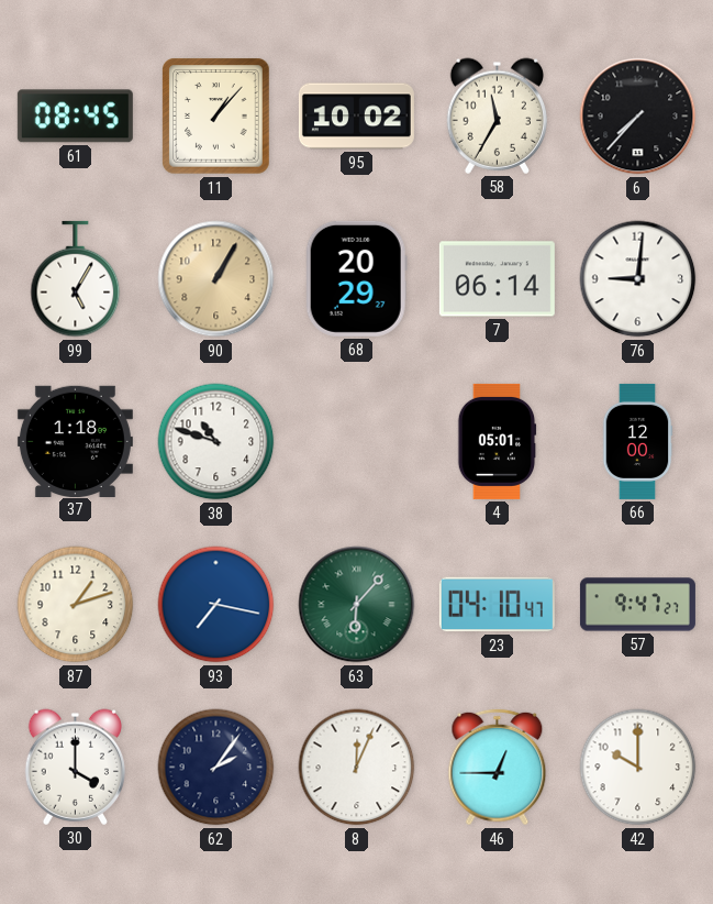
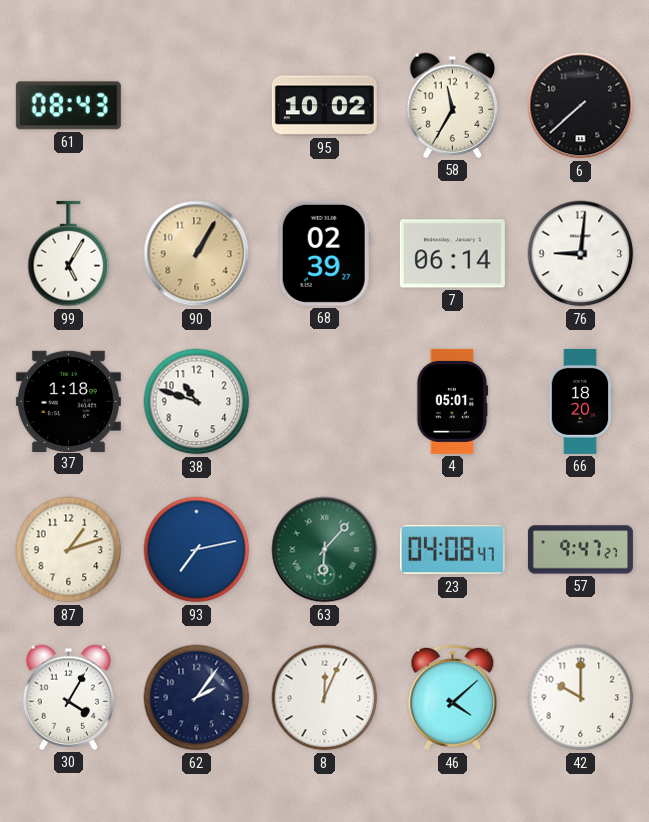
61: 08:45 -> 08:43 (68, 106)
11: 1:07 -> none (216, 117)
6: 7:37 -> 7:38 (581, 106)
68: 20:29 -> 02:39 (324, 253)
66: 12:00 -> 18:20 (580, 401)
93: 7:17 -> 7:13 (197, 550)
23: 04:10 -> 04:08 (452, 550)
30: 4:00 -> 4:05 (69, 697)
46: 12:45 -> 4:08 (453, 698)
